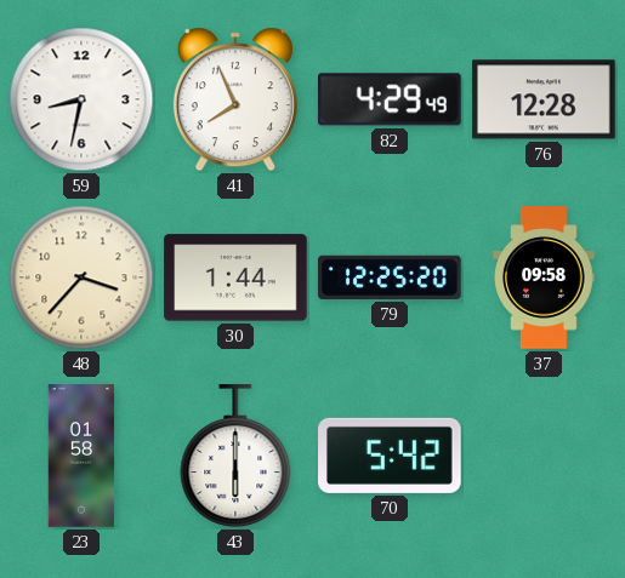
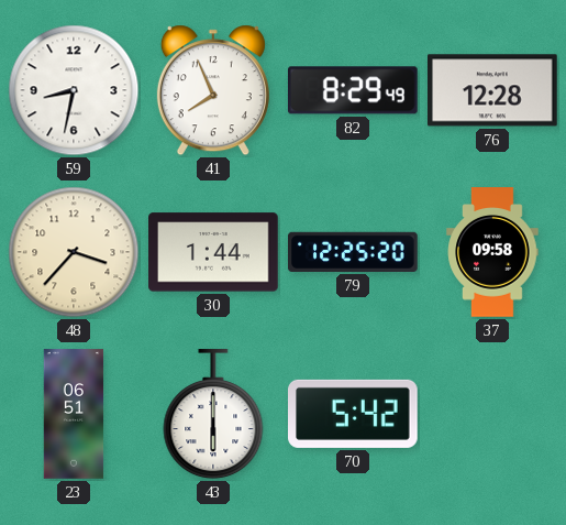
82: 4:29 -> 8:29 (353, 90)
23: 01:58 -> 06:51 (74, 414)
